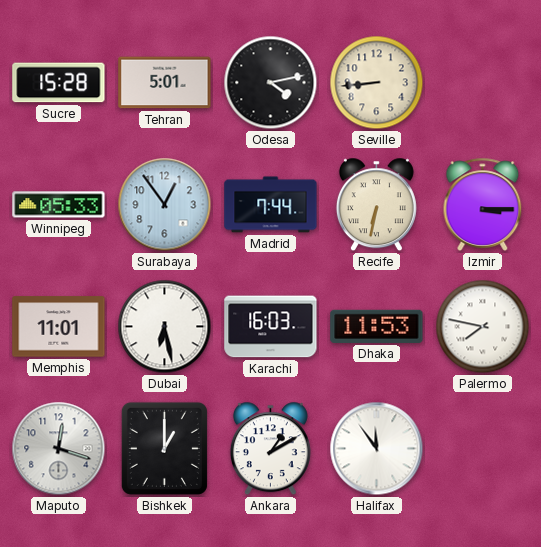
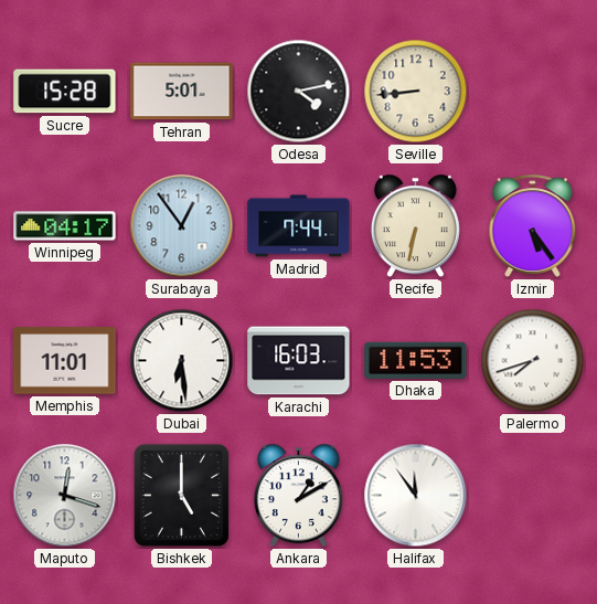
Winnipeg: 05:33 -> 04:17 (65, 226)
Izmir: 3:15 -> 5:24 (533, 225)
Dubai: 6:28 -> 6:29 (182, 361)
Palermo: 7:47 -> 7:42 (533, 361)
Bishkek: 1:00 -> 5:00 (181, 495)
